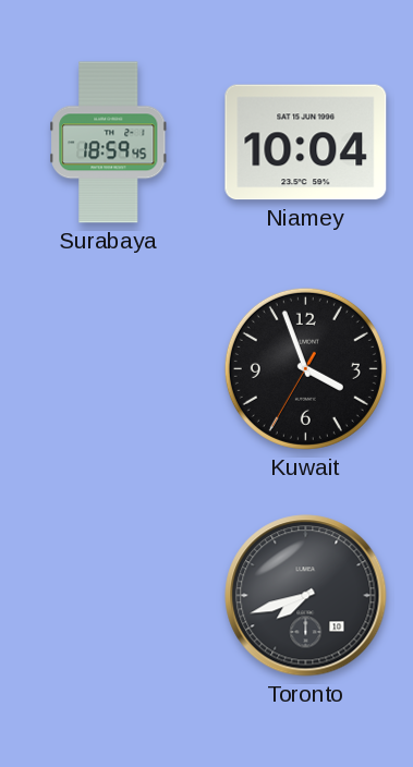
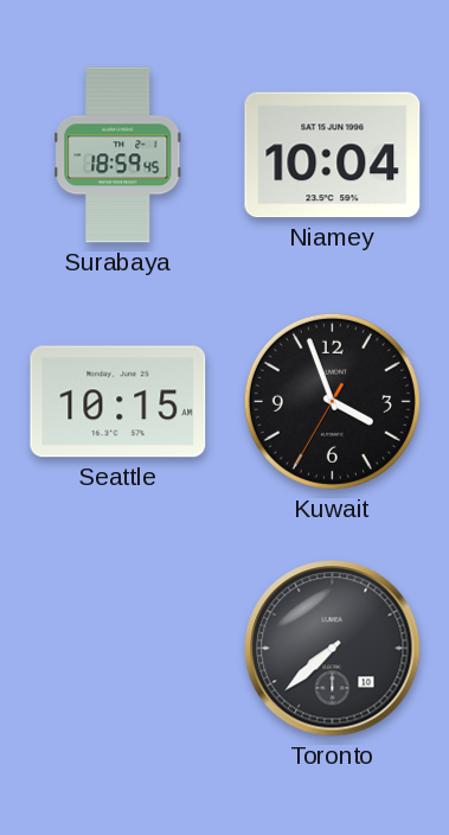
Seattle: none -> 10:15 (118, 402)
Toronto: 7:42 -> 7:38 (333, 649)
